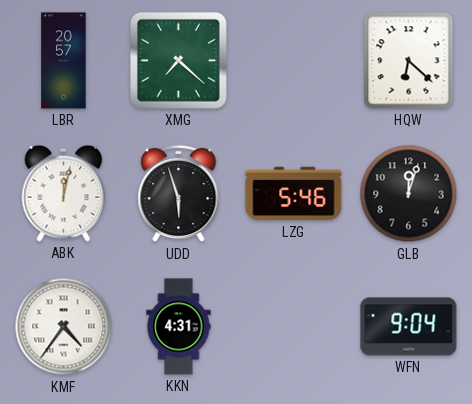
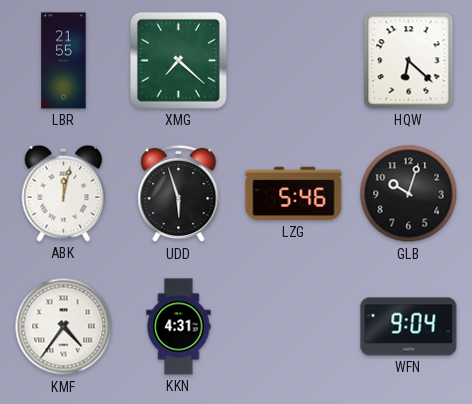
LBR: 20:57 -> 21:55 (64, 61)
GLB: 12:03 -> 10:03 (409, 194)
